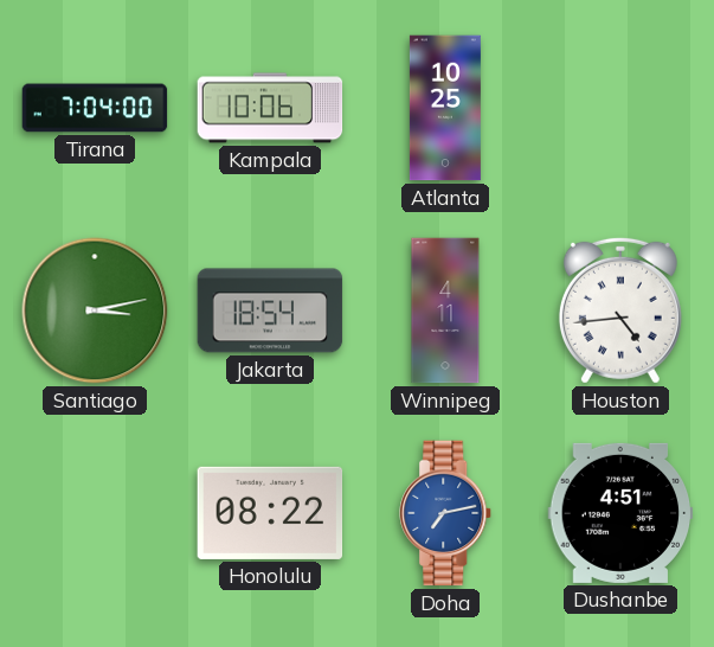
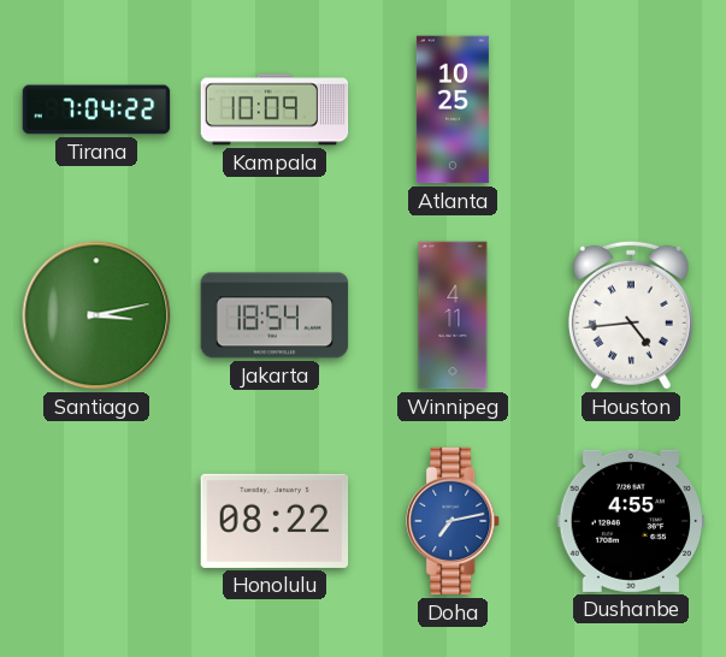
Tirana: 7:04:00 -> 7:04:22 (96, 109)
Kampala: 10:06 -> 10:09 (275, 109)
Dushanbe: 4:51 -> 4:55 (631, 521)
